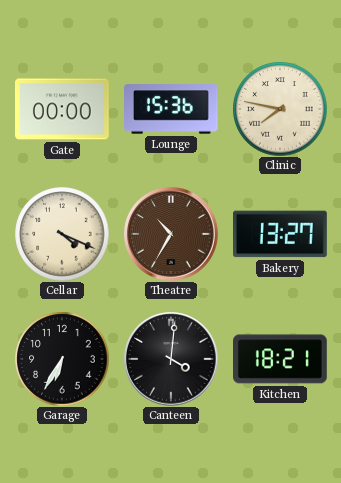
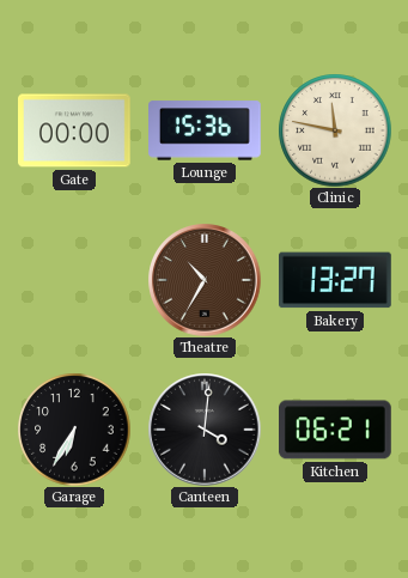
Clinic: 7:47 -> 11:47 (335, 130)
Cellar: 4:19 -> none (62, 234)
Kitchen: 18:21 -> 06:21 (336, 430)
